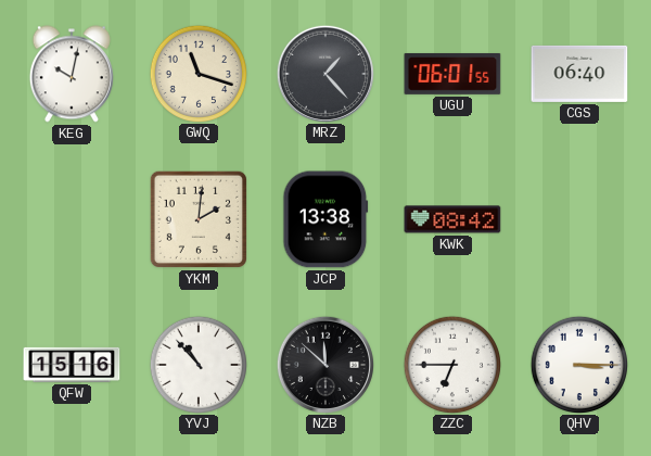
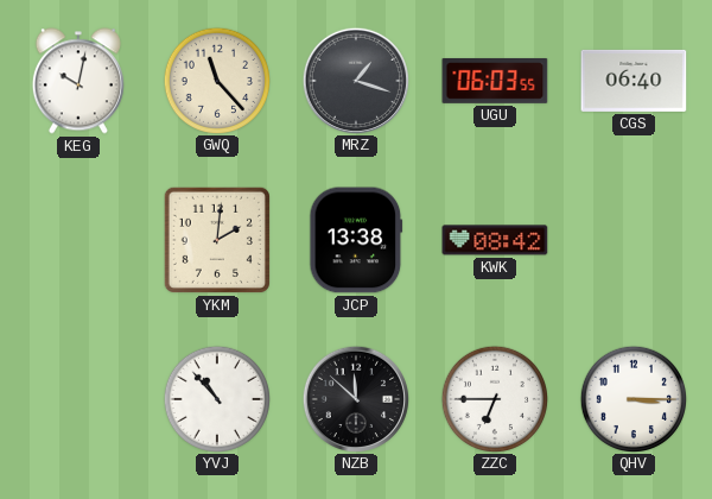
GWQ: 11:18 -> 11:23 (216, 80)
MRZ: 1:23 -> 1:18 (355, 80)
UGU: 06:01 -> 06:03 (495, 81)
QFW: 15:16 -> none (72, 365)
